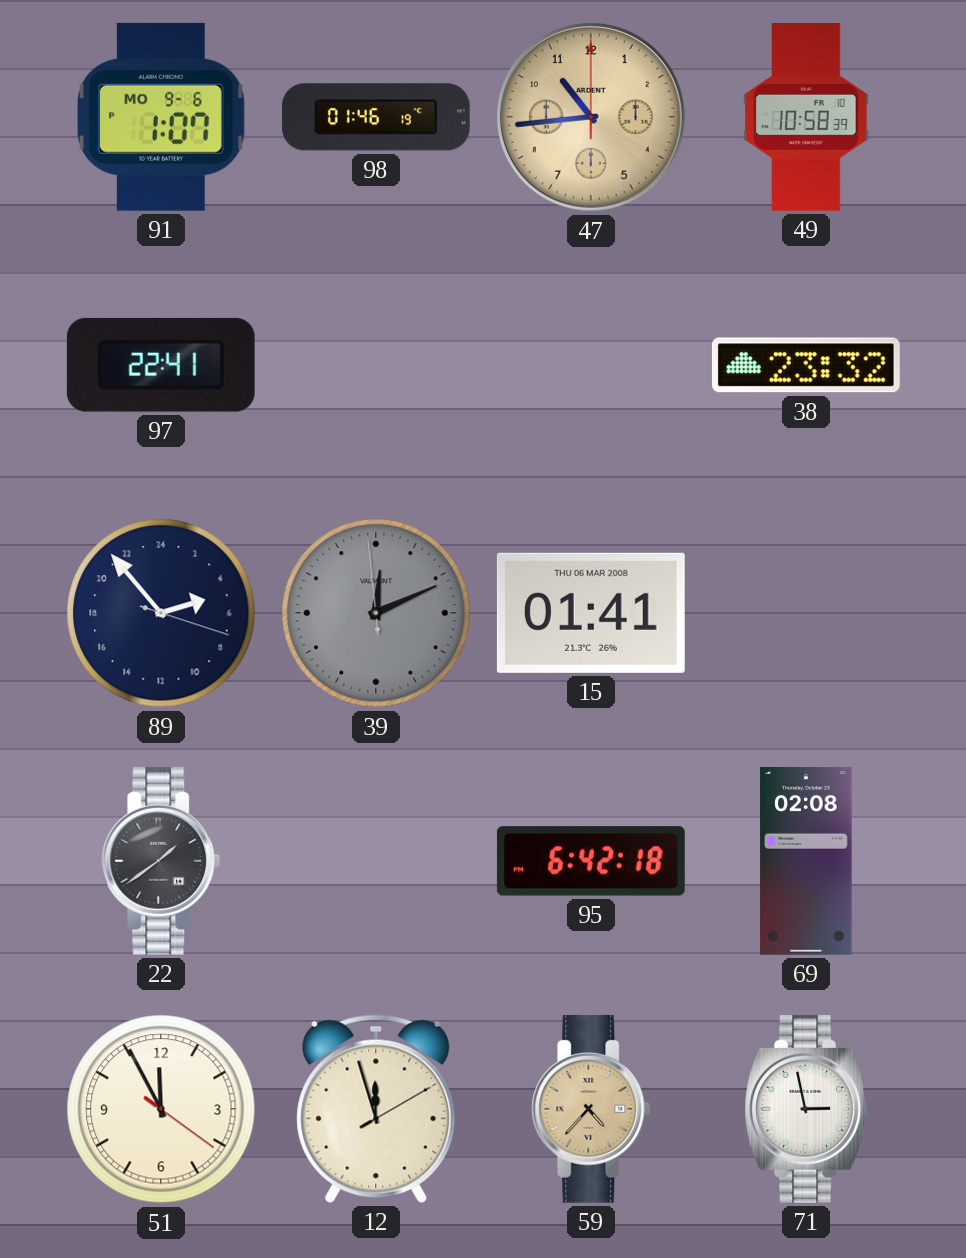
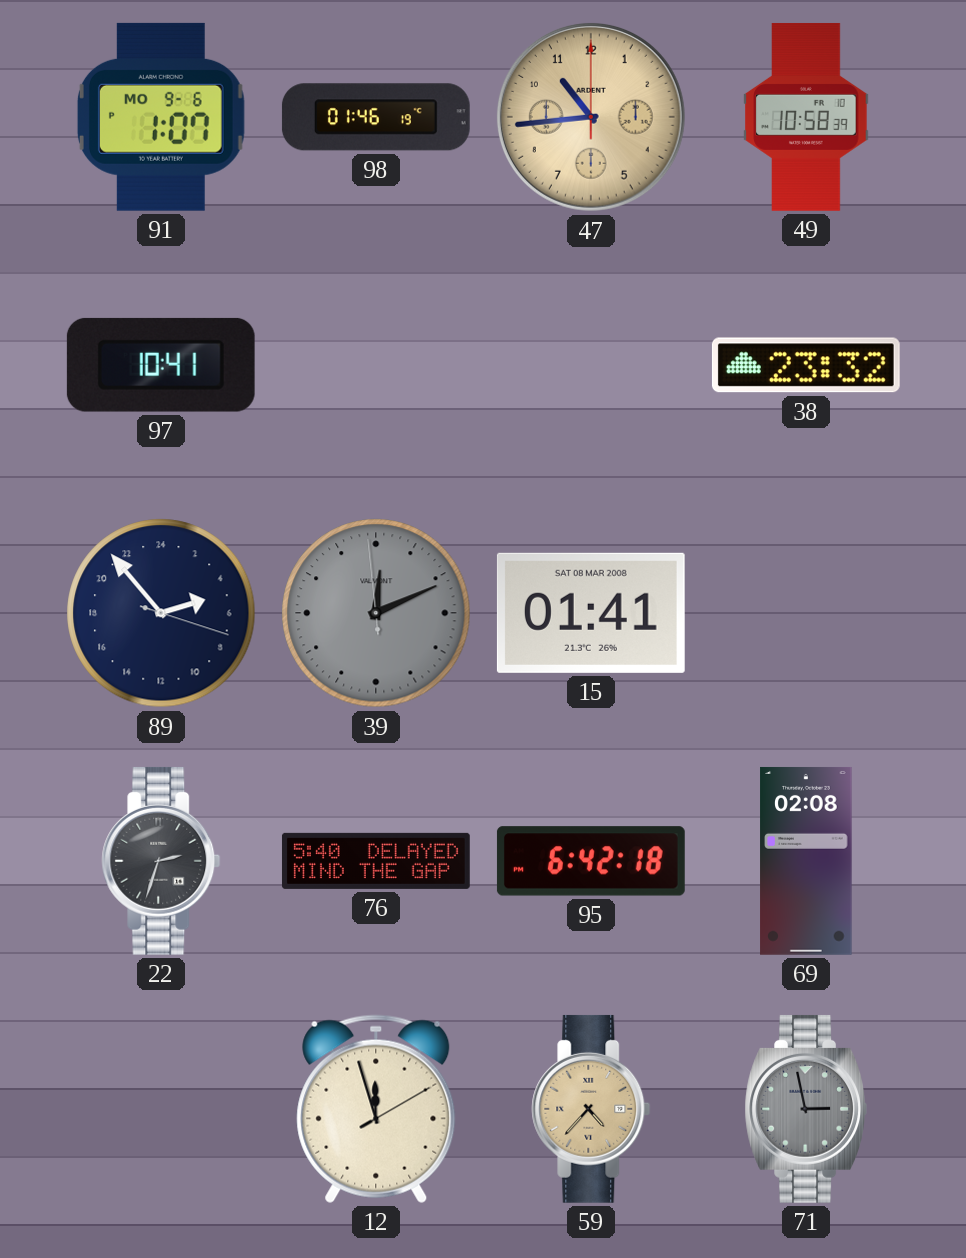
97: 22:41 -> 10:41 (161, 365)
15 date: THU 06 MAR 2008 -> SAT 08 MAR 2008 (591, 613)
22: 1:39 -> 2:33 (161, 861)
76: none -> 5:40 (376, 861)
51: 11:55 -> none (161, 1109)
71 dial: white -> grey (805, 1109)
